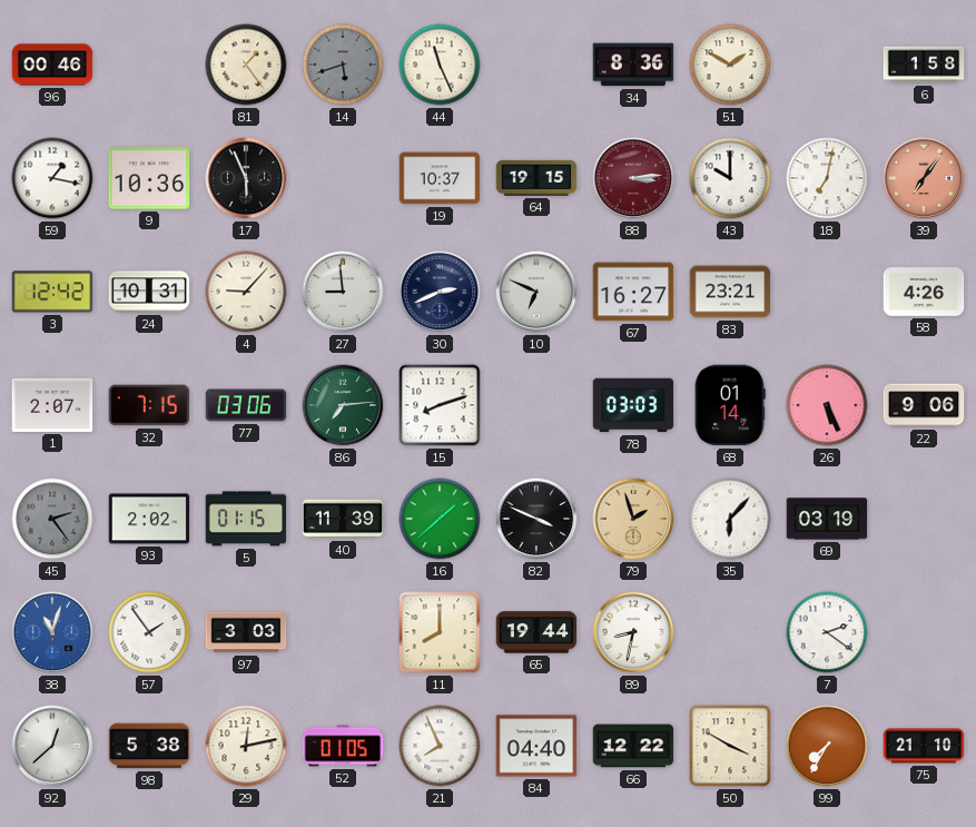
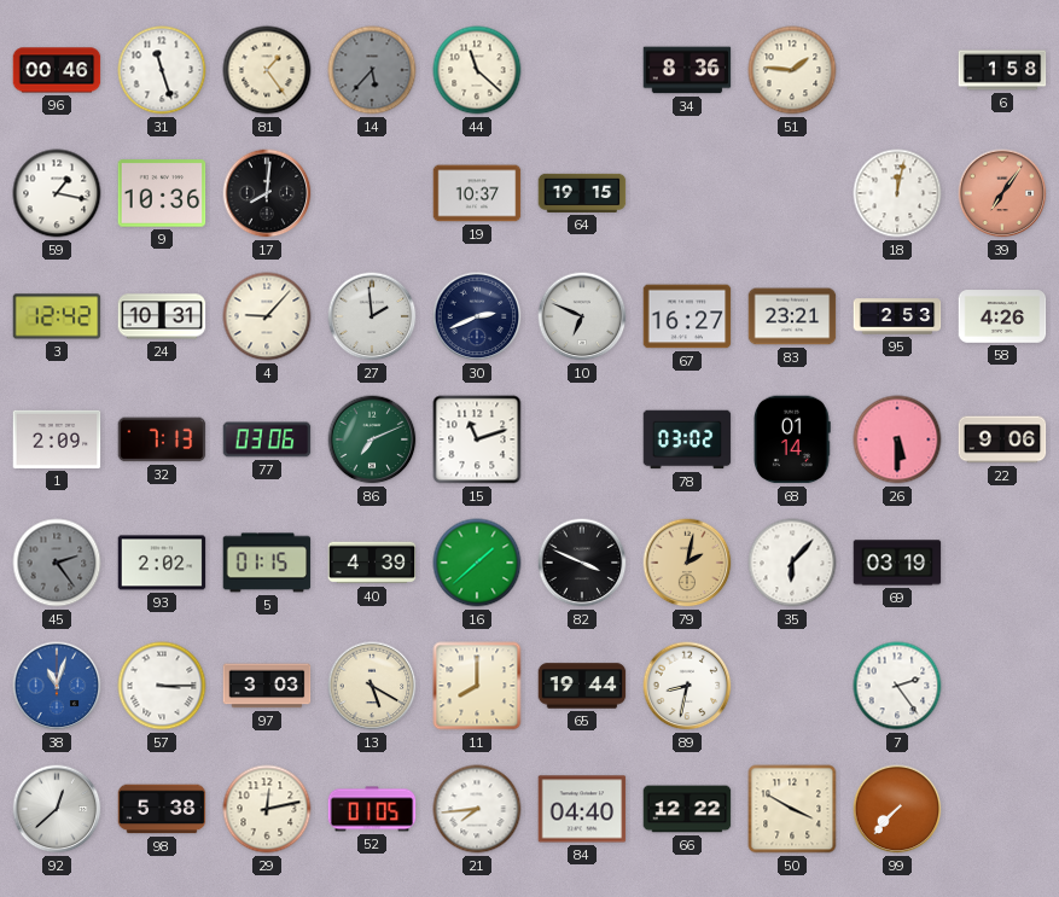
31: none -> 11:27 (162, 70)
14: 5:42 -> 5:37 (372, 70)
44: 11:26 -> 11:22 (477, 70)
51: 1:50 -> 1:46 (792, 70)
17: 5:56 -> 8:01 (267, 193)
88: 3:14 -> none (633, 178)
43: 10:00 -> none (730, 178)
18: 7:02 -> 12:02 (897, 193)
27: 8:59 -> 1:59 (372, 316)
95: none -> 2:53 (897, 316)
1: 2:07 -> 2:09 (57, 439)
32: 7:15 -> 7:13 (162, 439)
86: 7:14 -> 7:11 (372, 439)
15: 8:12 -> 11:12 (477, 439)
78: 03:03 -> 03:02 (687, 439)
26: 5:26 -> 5:30 (897, 439)
40: 11:39 -> 4:39 (372, 563)
79: 1:57 -> 2:02 (687, 563)
57: 1:54 -> 3:15 (162, 686)
13: none -> 5:20 (372, 686)
7: 2:21 -> 2:24 (897, 686)
21: 7:56 -> 7:44 (477, 809)
99: 7:35 -> 7:37 (897, 809)
75: 21:10 -> none (924, 746)
